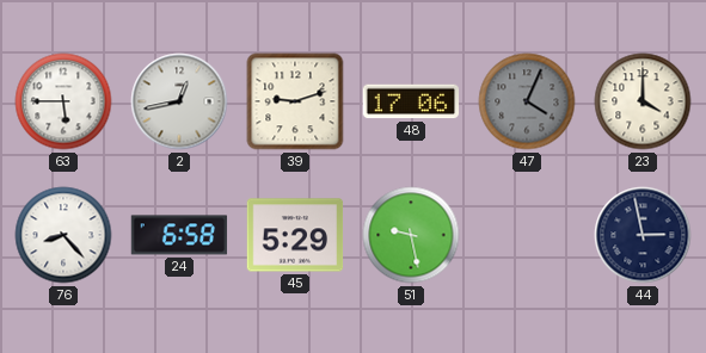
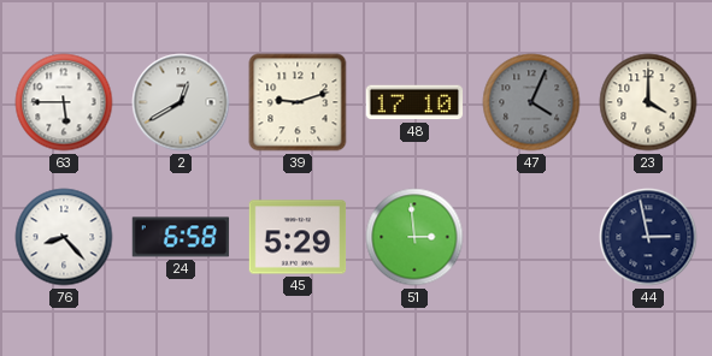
2: 12:43 -> 12:40 (181, 102)
48: 17:06 -> 17:10 (414, 102)
51: 9:28 -> 2:59 (414, 237)
